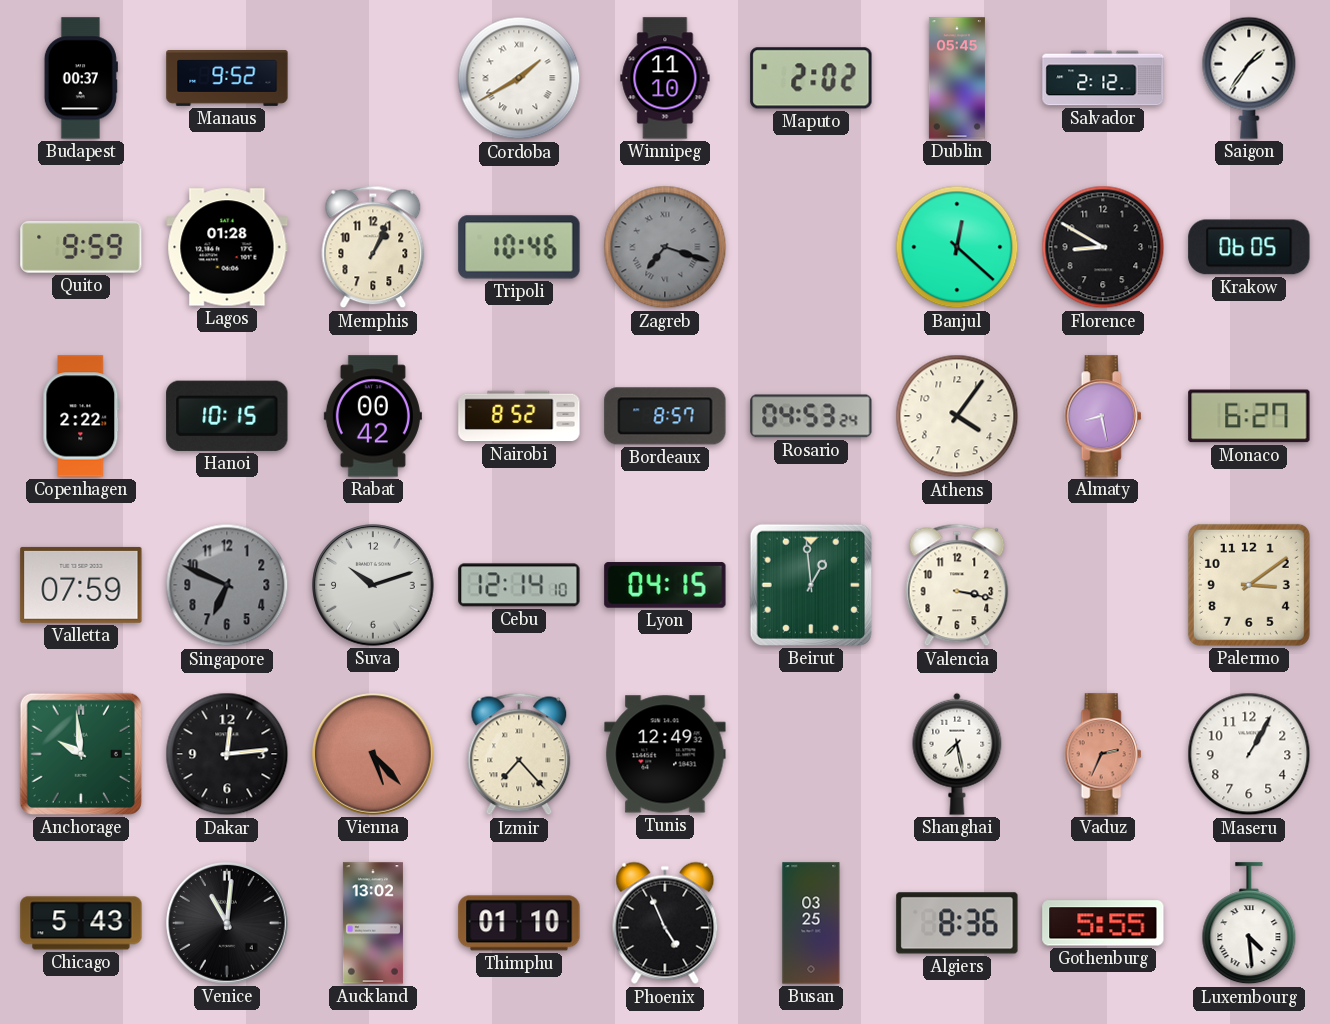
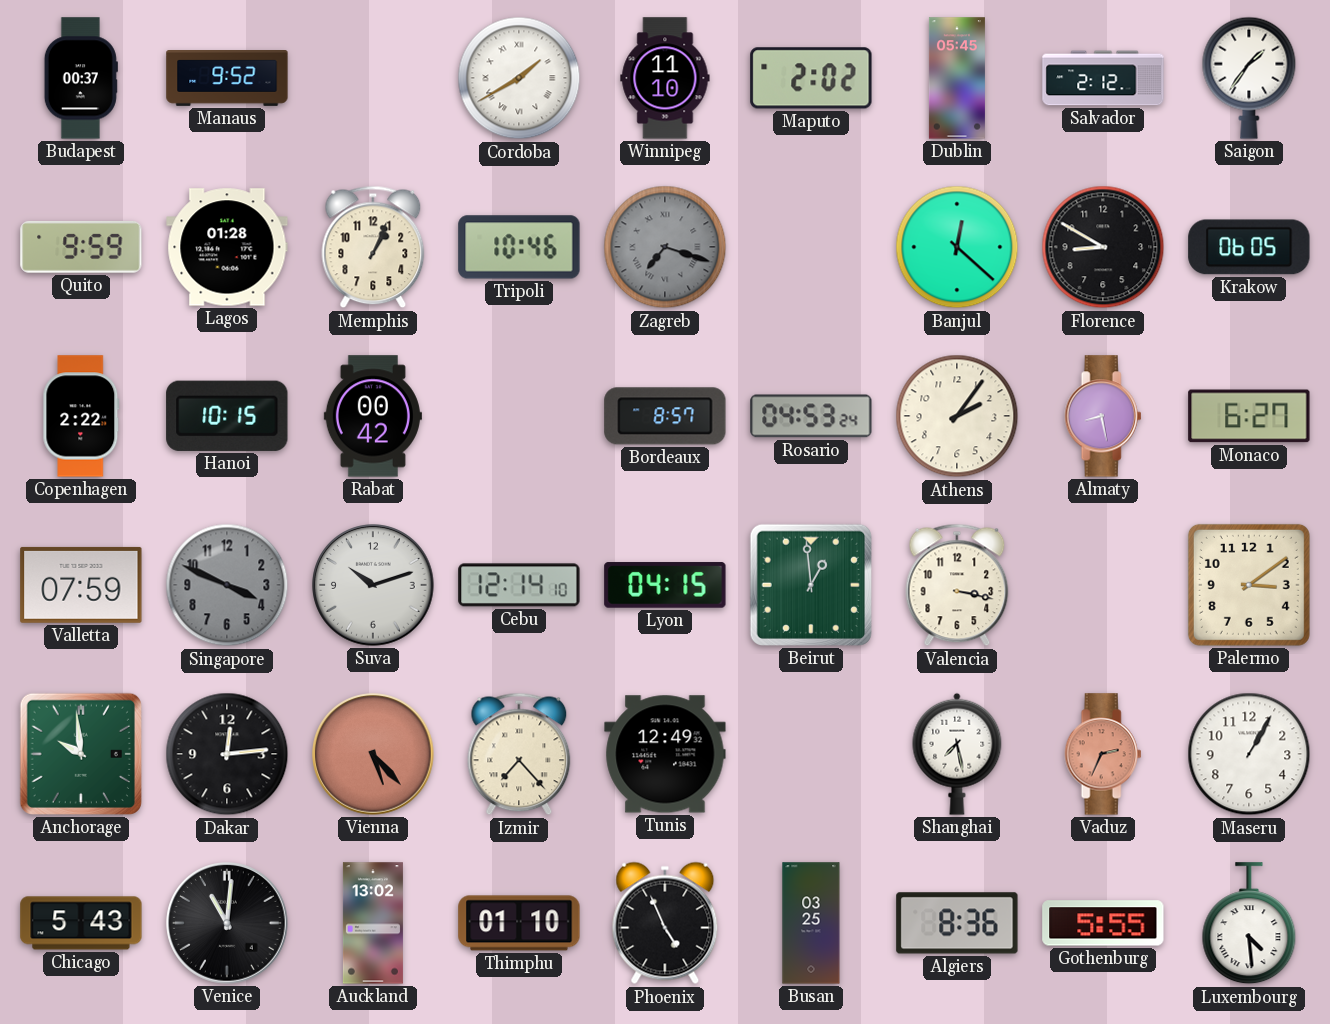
Nairobi: 8:52 -> none (519, 416)
Athens: 4:06 -> 2:06 (957, 416)
Singapore: 6:49 -> 3:49 (227, 585)
